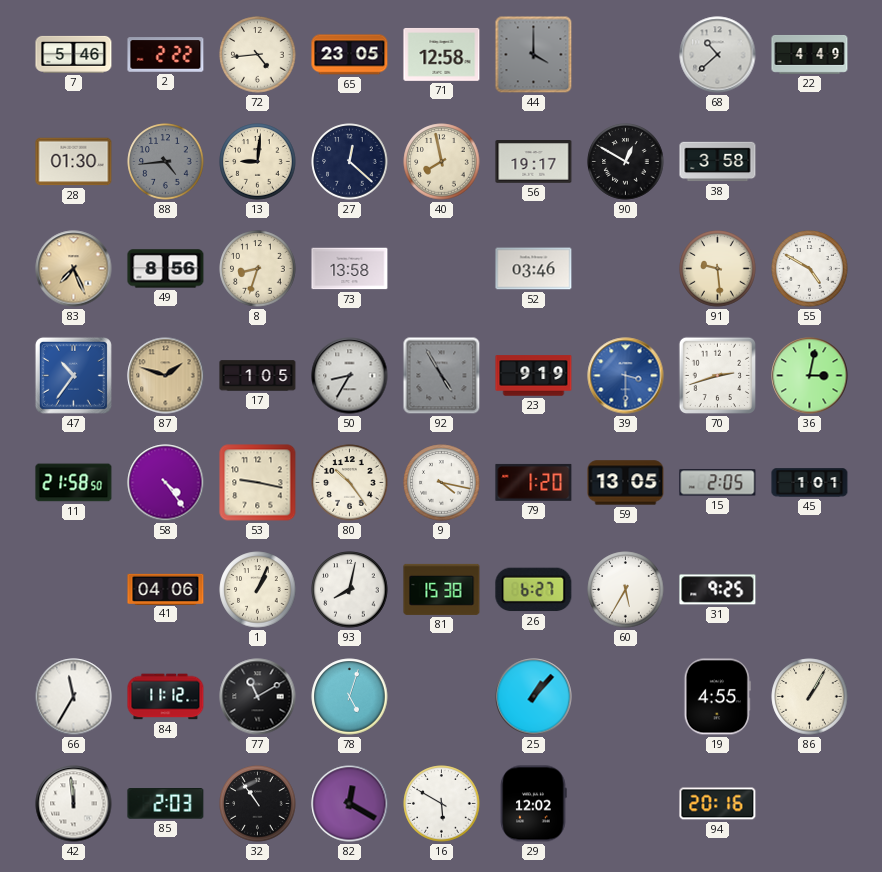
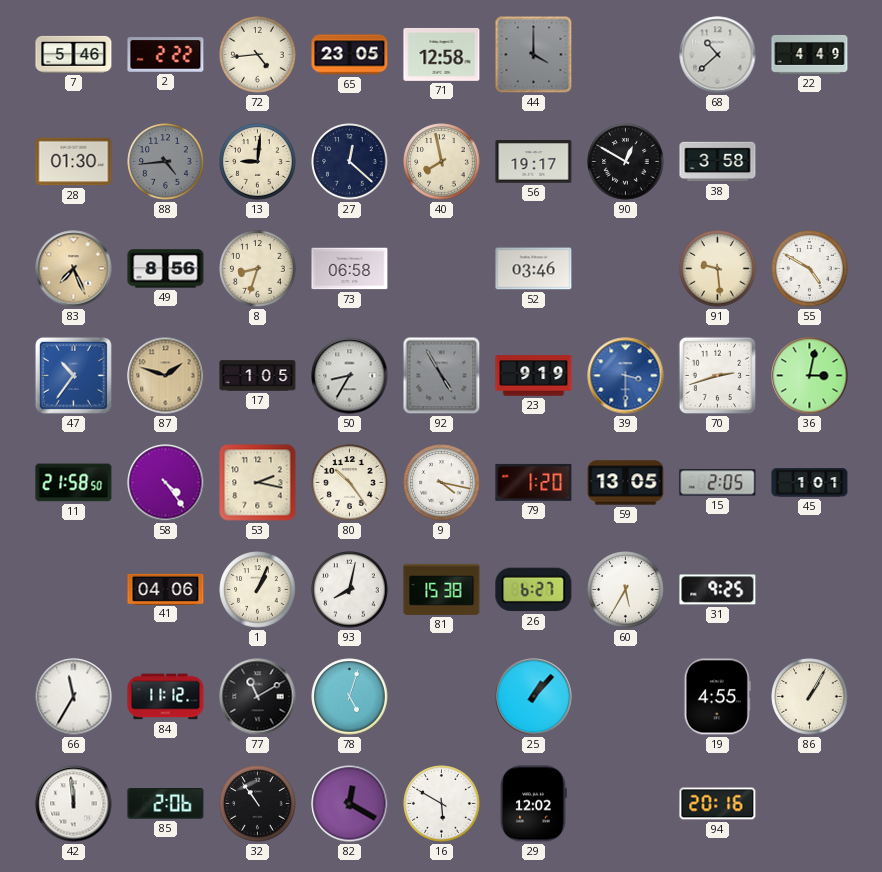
73: 13:58 -> 06:58 (350, 269)
53: 9:17 -> 2:17 (258, 483)
85: 2:03 -> 2:06 (166, 804)
